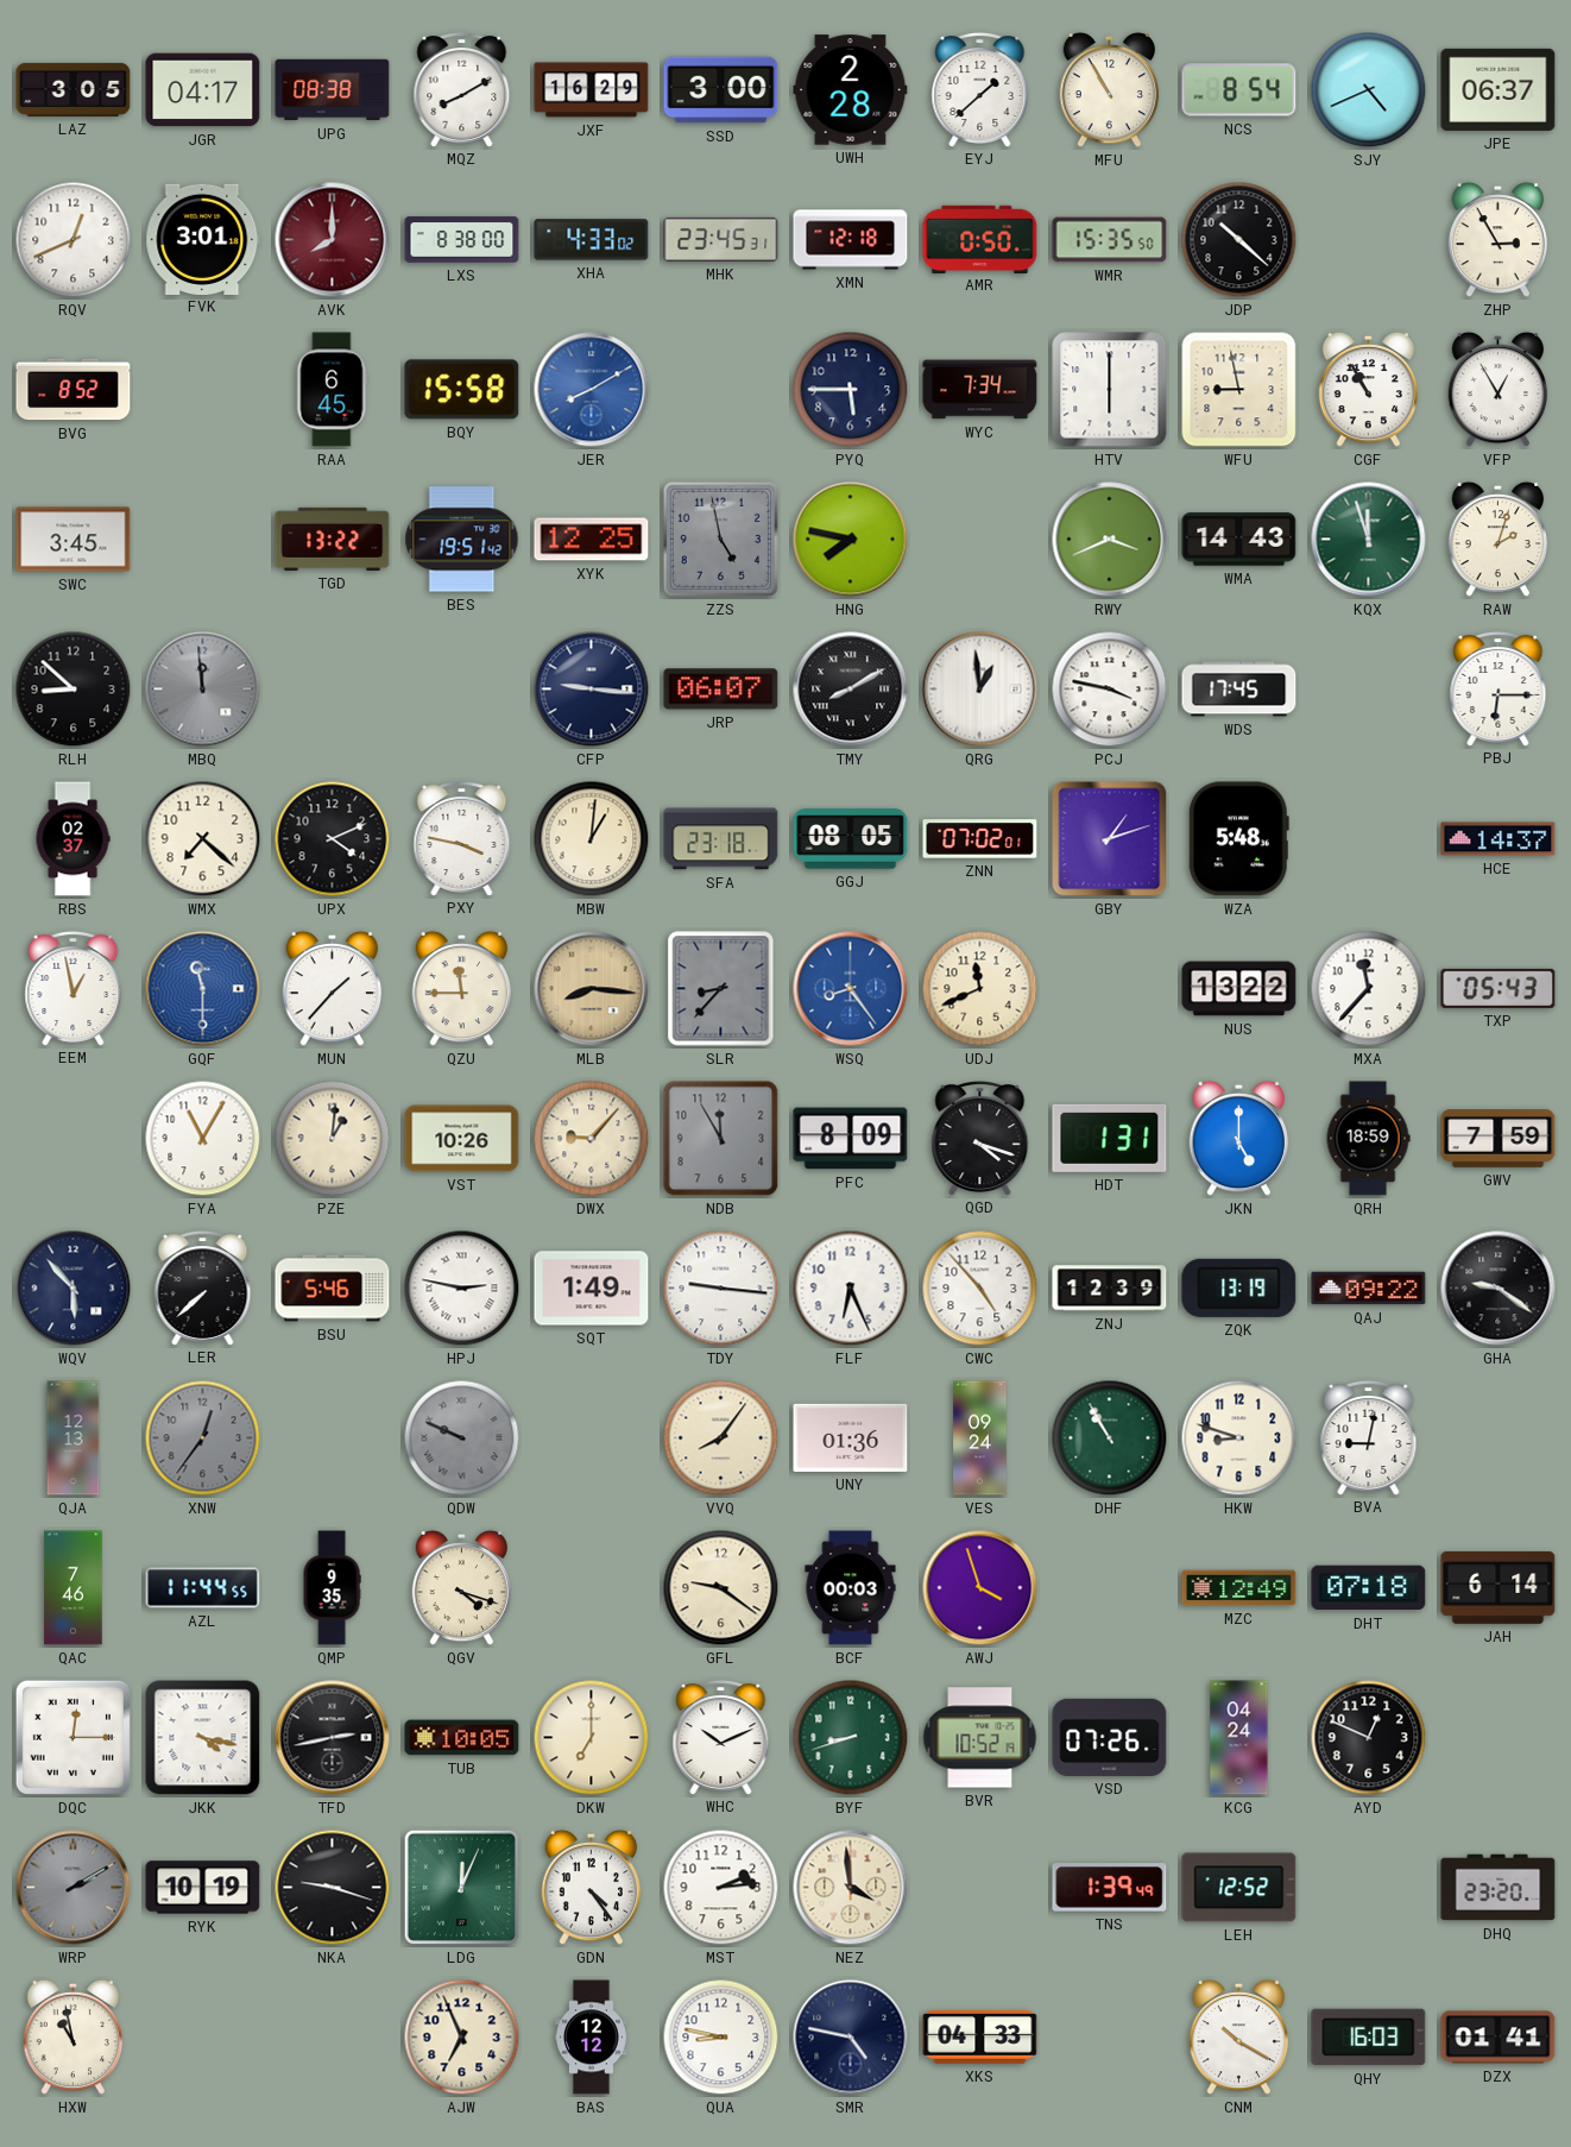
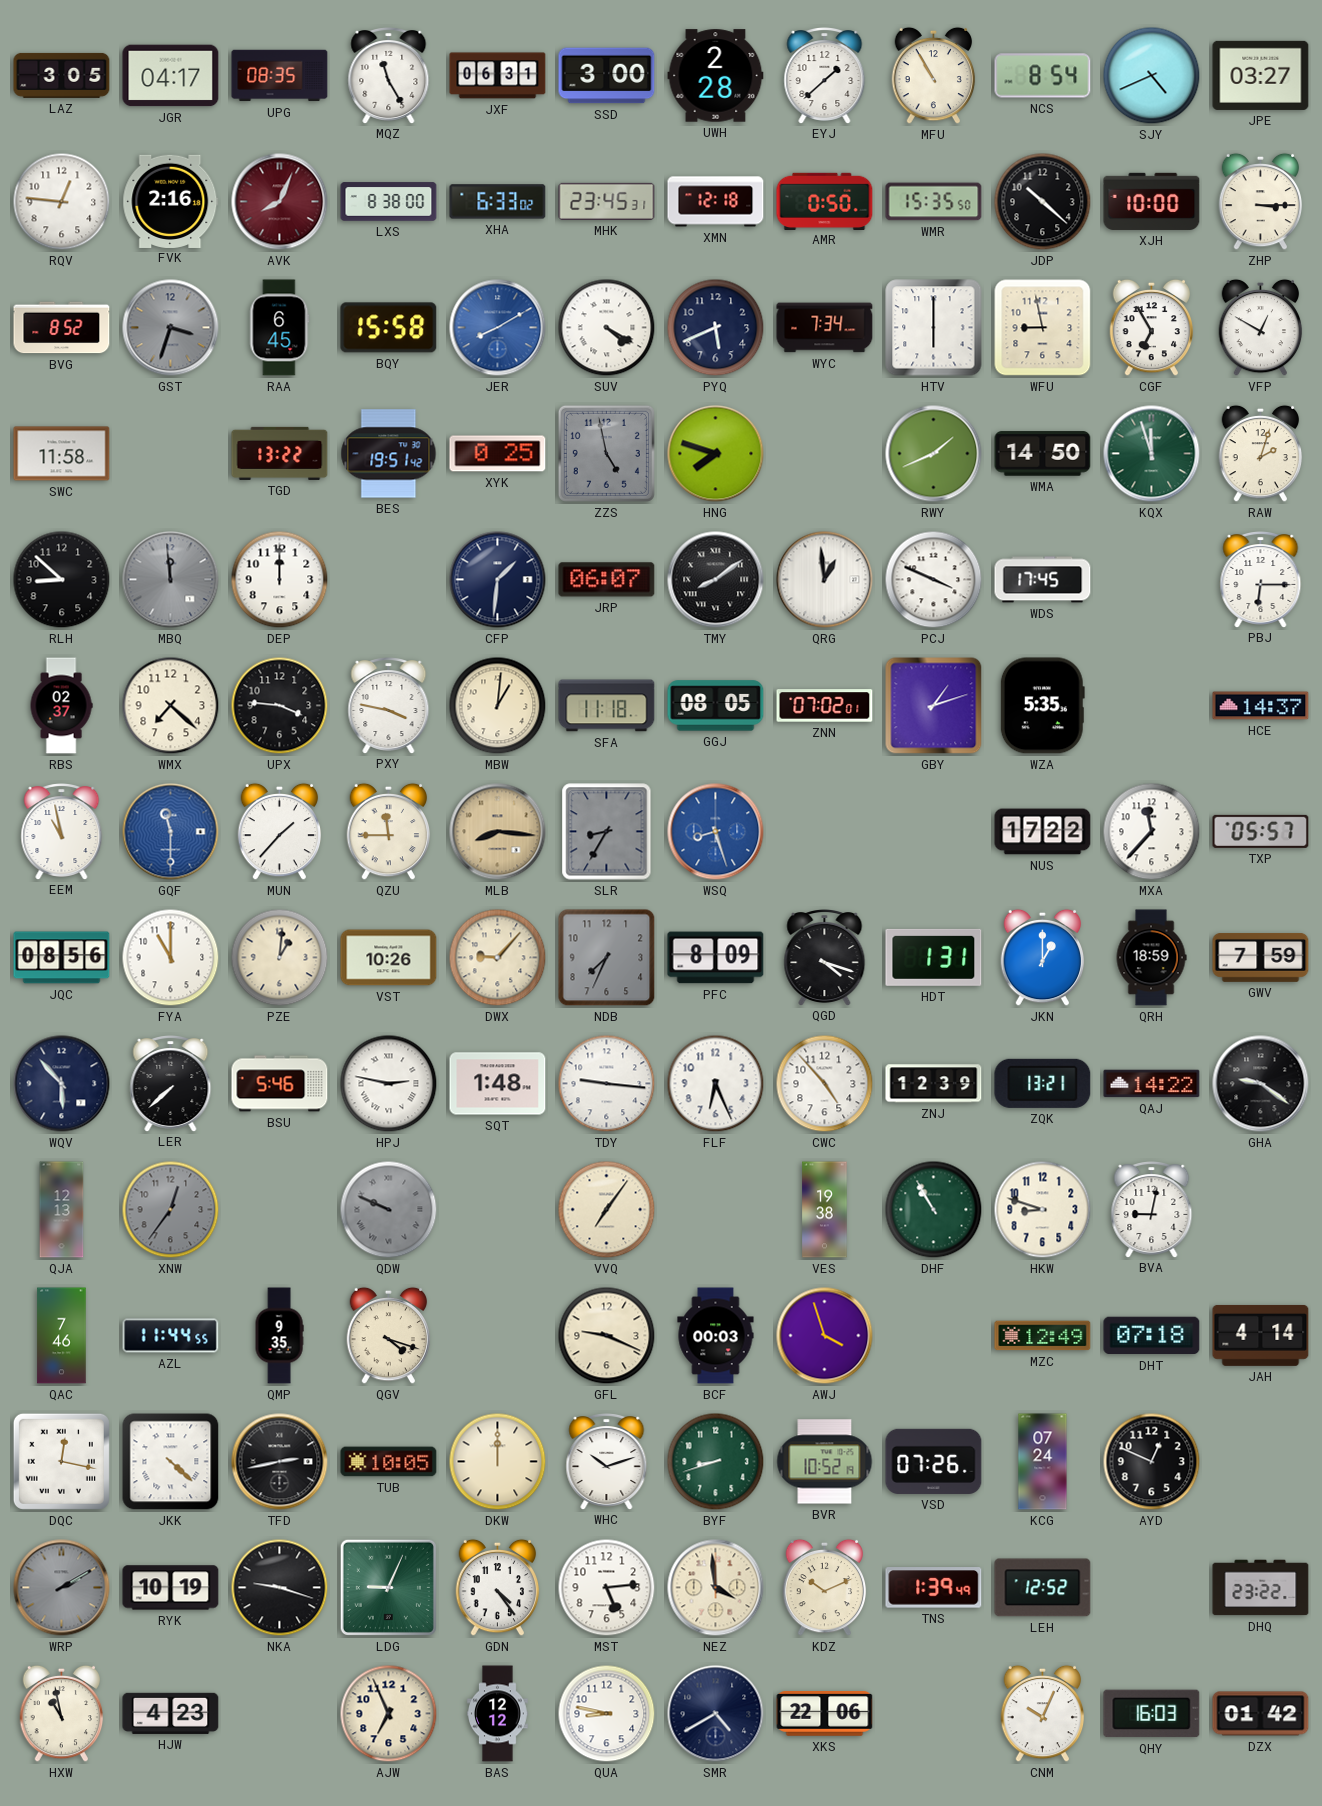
UPG: 08:38 -> 08:35 (280, 76)
MQZ: 8:10 -> 11:25 (389, 76)
JXF: 16:29 -> 06:31 (498, 76)
JPE: 06:37 -> 03:27 (1261, 75)
RQV: 12:41 -> 12:46 (62, 202)
FVK: 3:01 -> 2:16 (171, 201)
AVK: 8:00 -> 8:04 (280, 202)
XHA: 4:33 -> 6:33 (498, 202)
XJH: none -> 10:00 (1152, 201)
ZHP: 2:55 -> 3:15 (1261, 202)
GST: none -> 3:33 (171, 328)
SUV: none -> 4:20 (607, 328)
PYQ: 5:45 -> 5:41 (716, 328)
CGF: 10:55 -> 6:55 (1152, 328)
VFP: 12:55 -> 12:50 (1261, 328)
SWC: 3:45 -> 11:58 (62, 454)
XYK: 12:25 -> 0:25 (498, 454)
HNG: 7:47 -> 7:48 (716, 454)
RWY: 3:41 -> 1:41 (934, 454)
WMA: 14:43 -> 14:50 (1043, 454)
DEP: none -> 12:00 (280, 580)
CFP: 9:16 -> 1:31 (498, 580)
TMY: 8:10 -> 8:09 (716, 580)
PCJ: 3:47 -> 3:49 (934, 580)
UPX: 4:11 -> 3:46 (280, 706)
SFA: 23:18 -> 11:18 (607, 706)
WZA: 5:48 -> 5:35 (1042, 706)
EEM: 12:58 -> 10:58 (62, 832)
SLR: 8:37 -> 8:35 (607, 832)
WSQ: 8:24 -> 8:27 (716, 832)
UDJ: 11:41 -> none (980, 989)
NUS: 13:22 -> 17:22 (1043, 832)
TXP: 05:43 -> 05:57 (1261, 831)
JQC: none -> 08:56 (62, 958)
FYA: 11:05 -> 11:00 (171, 958)
NDB: 11:55 -> 7:34 (607, 958)
JKN: 5:00 -> 1:00 (1043, 958)
SQT: 1:49 -> 1:48 (498, 1084)
ZQK: 13:19 -> 13:21 (1043, 1083)
QAJ: 09:22 -> 14:22 (1152, 1084)
VVQ: 8:06 -> 7:06 (607, 1210)
UNY: 01:36 -> none (851, 1437)
VES: 09:24 -> 19:38 (825, 1210)
GFL: 9:21 -> 9:19 (607, 1336)
JAH: 6:14 -> 4:14 (1261, 1335)
DQC: 12:15 -> 12:17 (61, 1461)
JKK: 4:17 -> 4:22 (171, 1462)
DKW: 7:00 -> 12:00 (498, 1462)
WHC: 10:11 -> 10:12 (607, 1462)
KCG: 04:24 -> 07:24 (1043, 1462)
LDG: 12:04 -> 9:04 (388, 1587)
MST: 2:14 -> 5:14 (607, 1588)
KDZ: none -> 10:11 (825, 1588)
DHQ: 23:20 -> 23:22 (1261, 1588)
HJW: none -> 4:23 (171, 1713)
SMR: 4:47 -> 4:40 (716, 1714)
XKS: 04:33 -> 22:06 (825, 1714)
CNM: 10:20 -> 10:04 (1043, 1714)
DZX: 01:41 -> 01:42 (1261, 1714)
